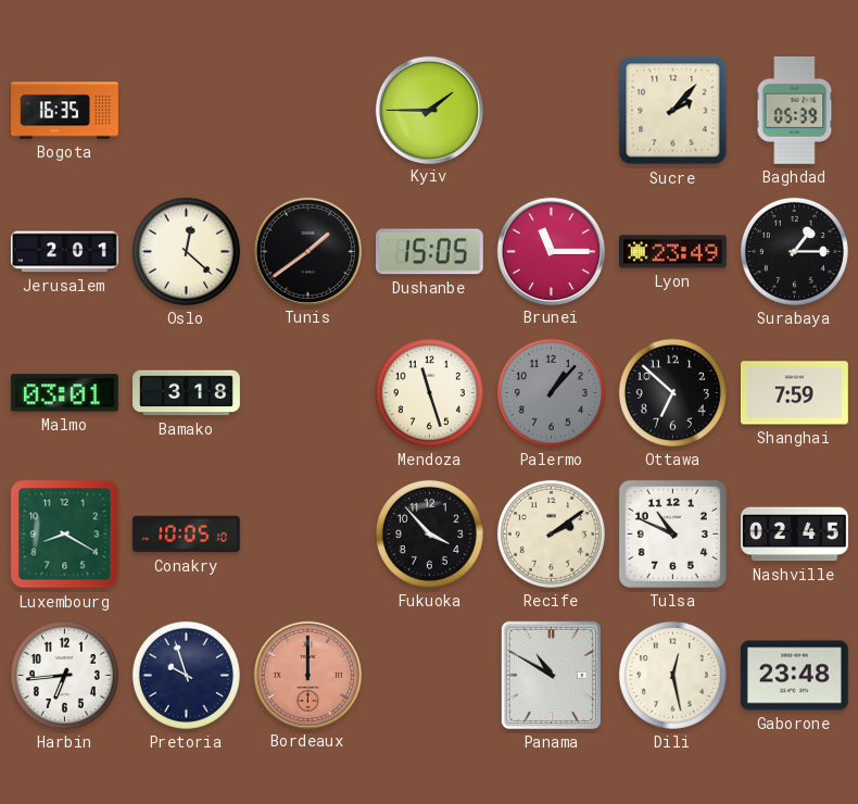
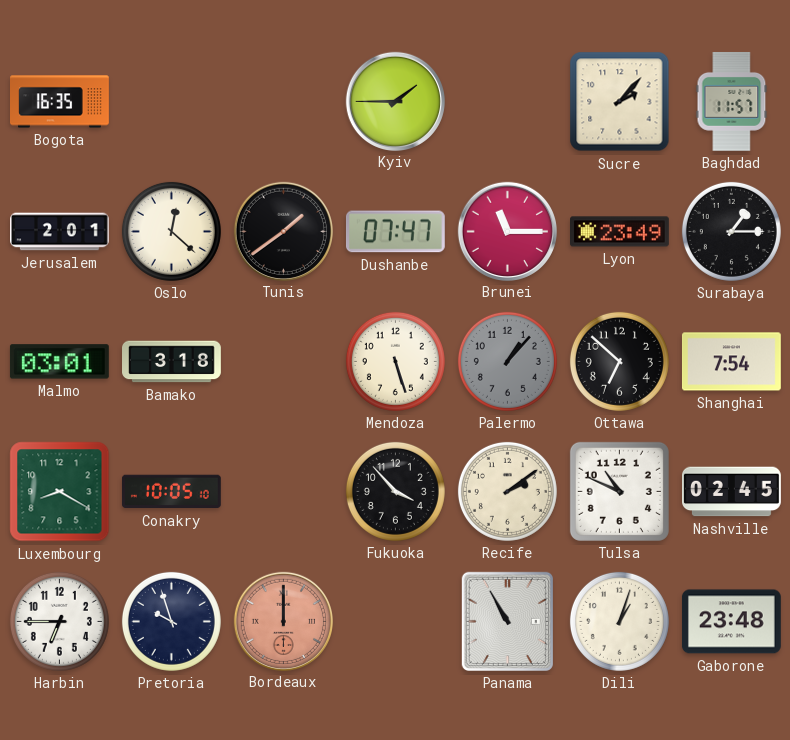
Baghdad: 05:39 -> 11:57 (732, 101)
Dushanbe: 15:05 -> 07:47 (395, 232)
Mendoza: 11:27 -> 5:27 (395, 361)
Shanghai: 7:59 -> 7:54 (731, 362)
Harbin: 6:44 -> 6:45 (59, 621)
Panama: 10:50 -> 10:55 (507, 621)
Dili: 12:28 -> 1:03 (619, 621)
